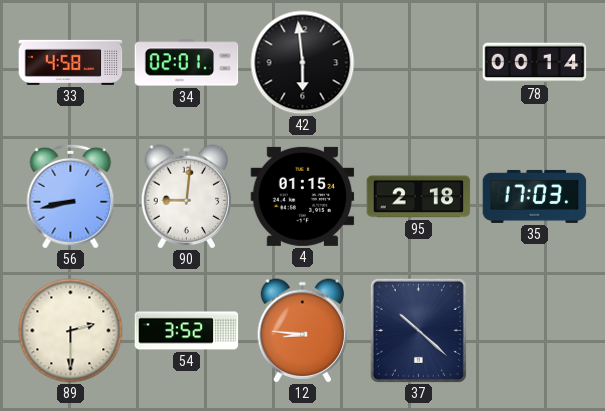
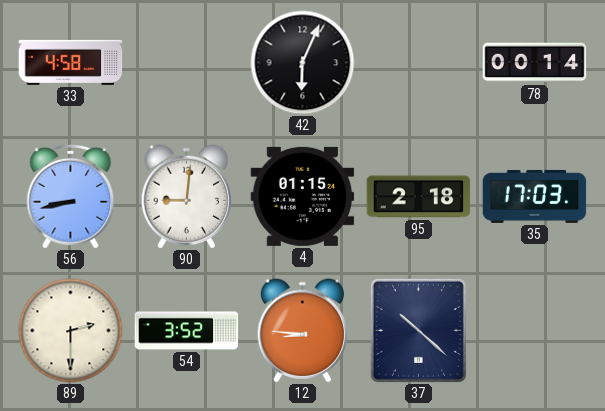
34: 02:01 -> none (187, 63)
42: 5:59 -> 6:04 (303, 63)
